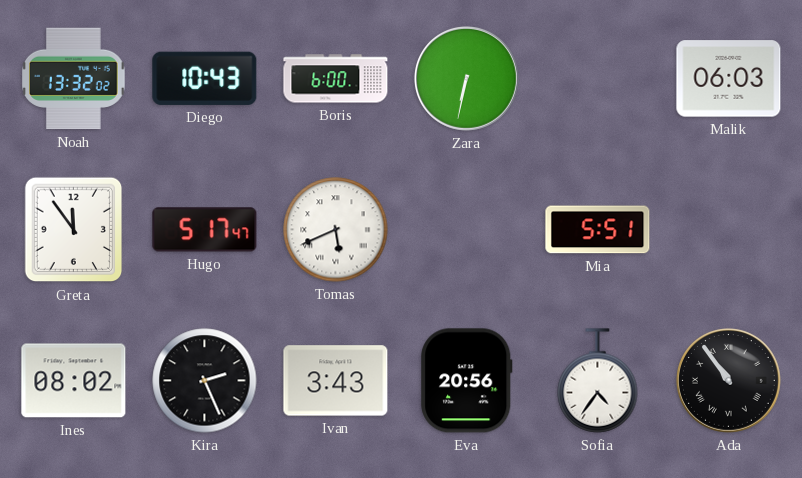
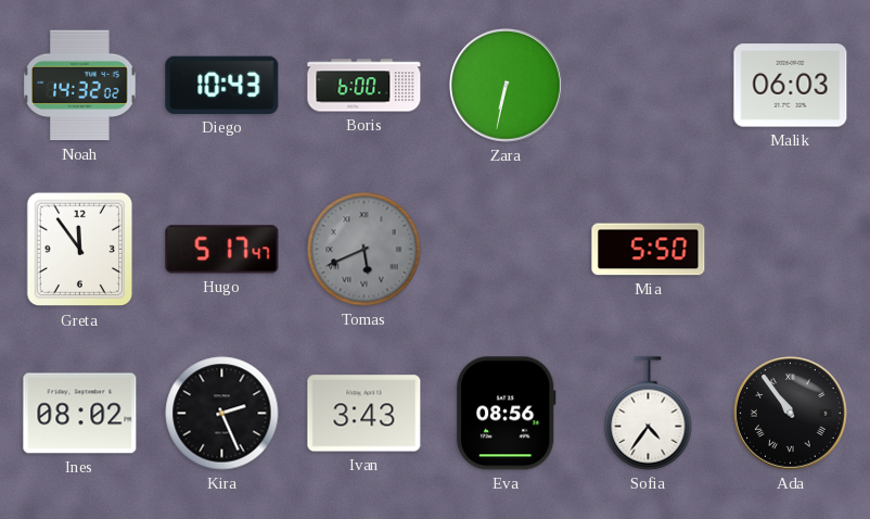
Noah: 13:32 -> 14:32 (80, 86)
Tomas dial: white -> grey (364, 250)
Mia: 5:51 -> 5:50 (649, 250)
Eva: 20:56 -> 08:56 (507, 414)
